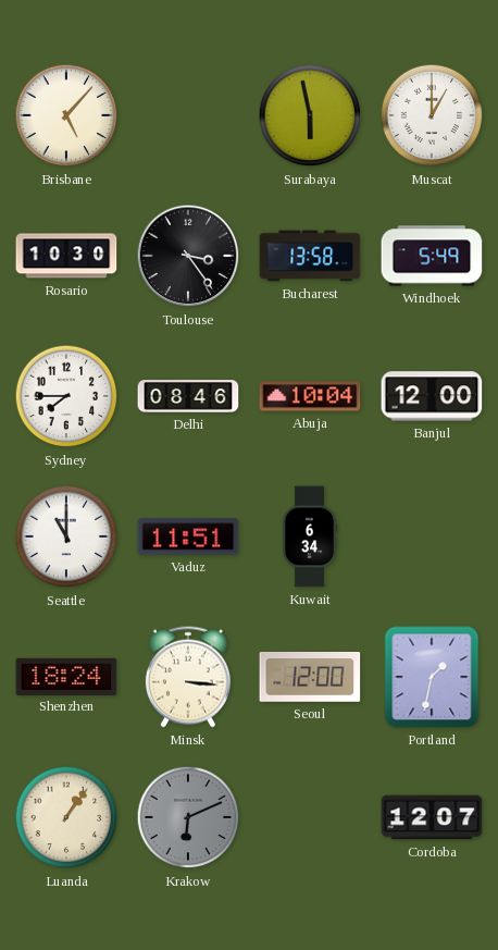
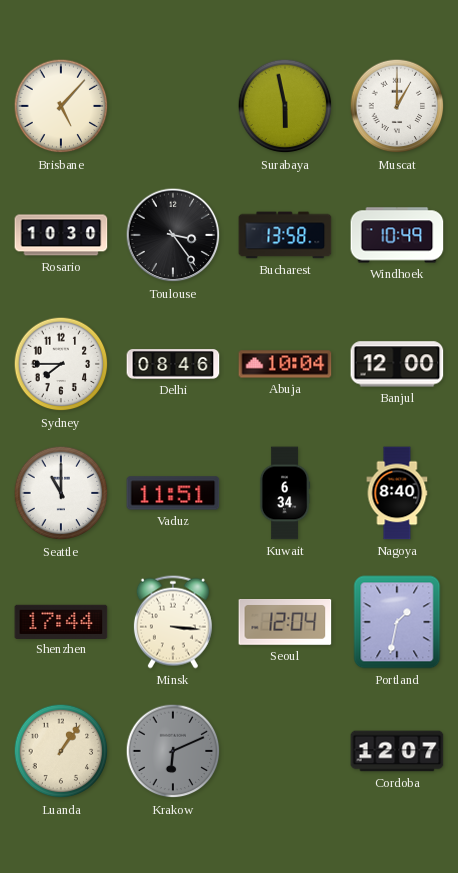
Windhoek: 5:49 -> 10:49 (397, 235)
Nagoya: none -> 8:40 (397, 493)
Shenzhen: 18:24 -> 17:44 (61, 621)
Seoul: 12:00 -> 12:04 (285, 623)
